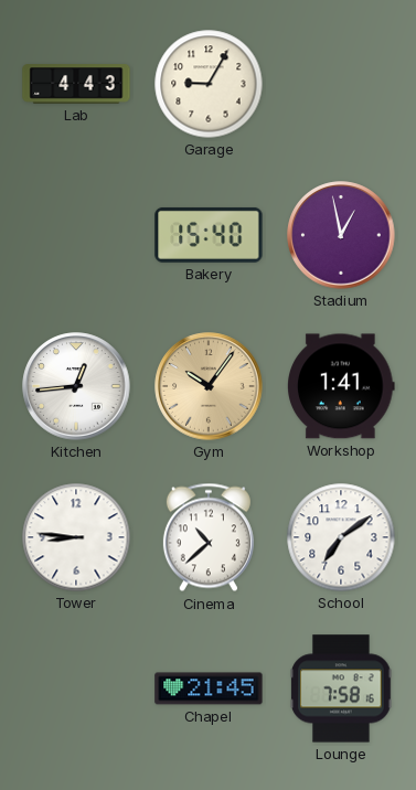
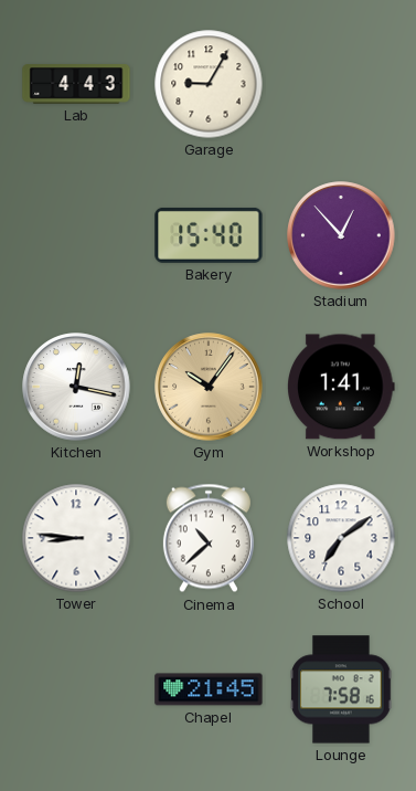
Stadium: 12:58 -> 12:53 (341, 235)
Kitchen: 12:44 -> 12:17 (76, 387)
